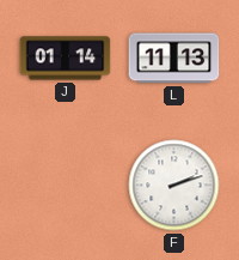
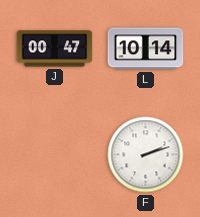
J: 01:14 -> 00:47 (55, 49)
L: 11:13 -> 10:14 (146, 49)
